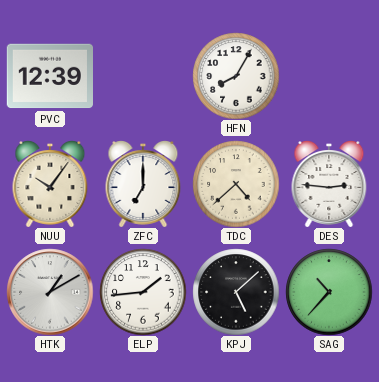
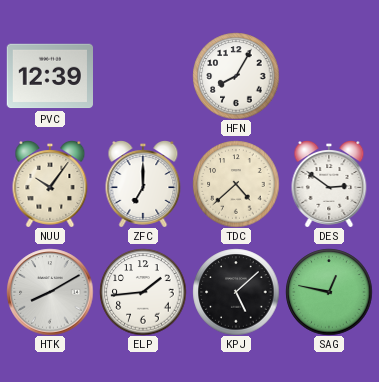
DES: 2:46 -> 2:51 (329, 184)
HTK: 1:10 -> 8:10 (50, 292)
SAG: 10:37 -> 12:47 (329, 292)
